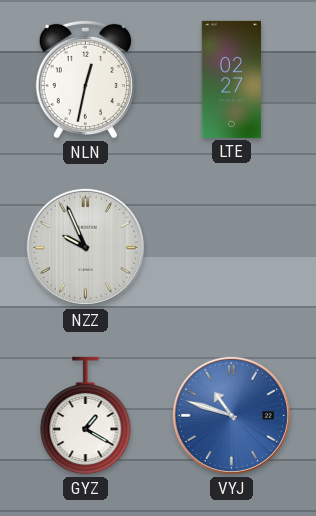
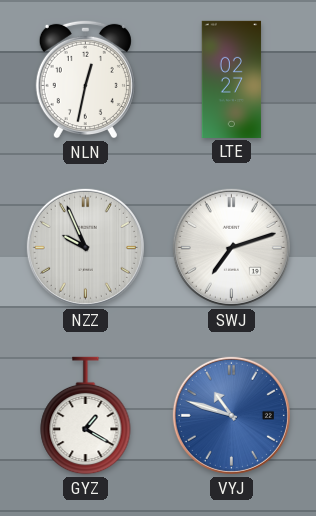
SWJ: none -> 7:12 (231, 247)
